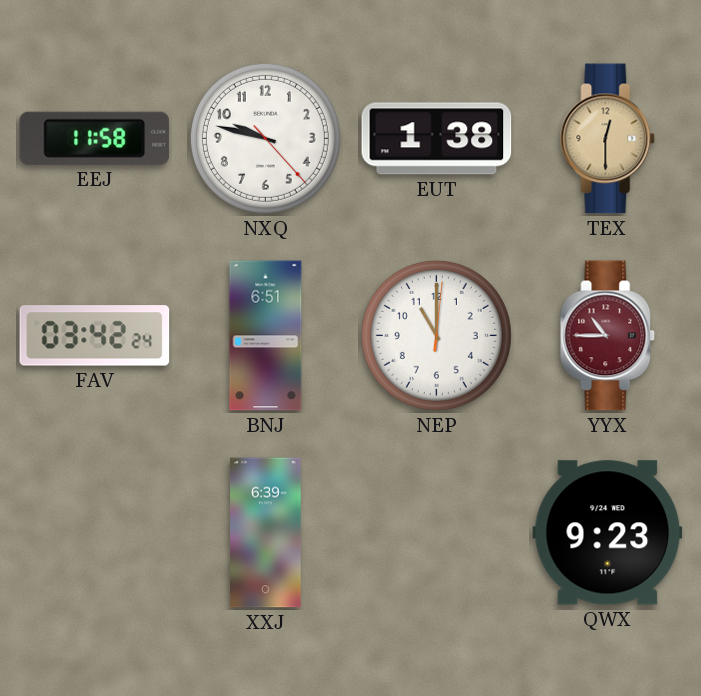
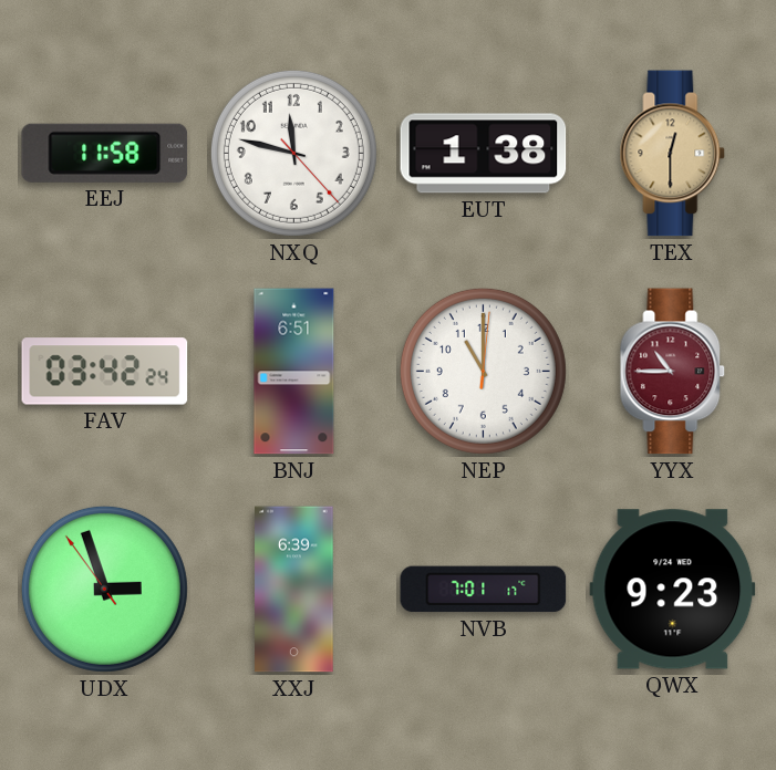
NXQ: 9:47 -> 11:47 (293, 153)
UDX: none -> 2:56 (104, 589)
NVB: none -> 7:01 (484, 590)
